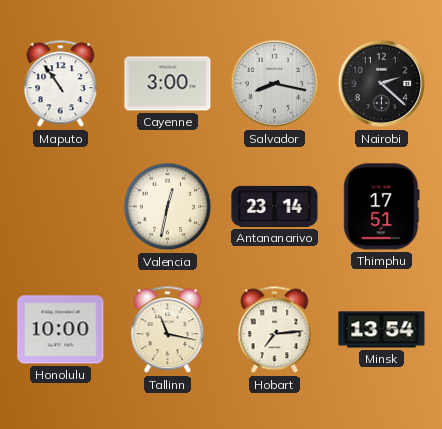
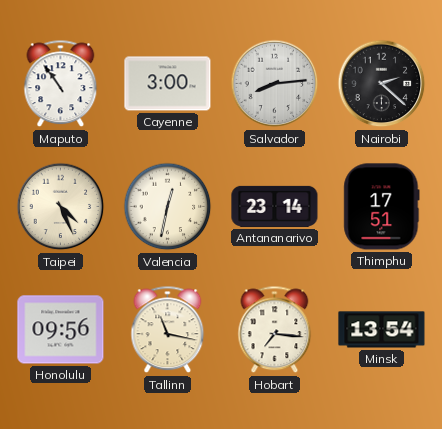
Salvador: 8:17 -> 8:14 (275, 84)
Taipei: none -> 4:26 (61, 207)
Honolulu: 10:00 -> 09:56 (61, 330)
Hobart: 7:14 -> 7:16 (275, 330)
